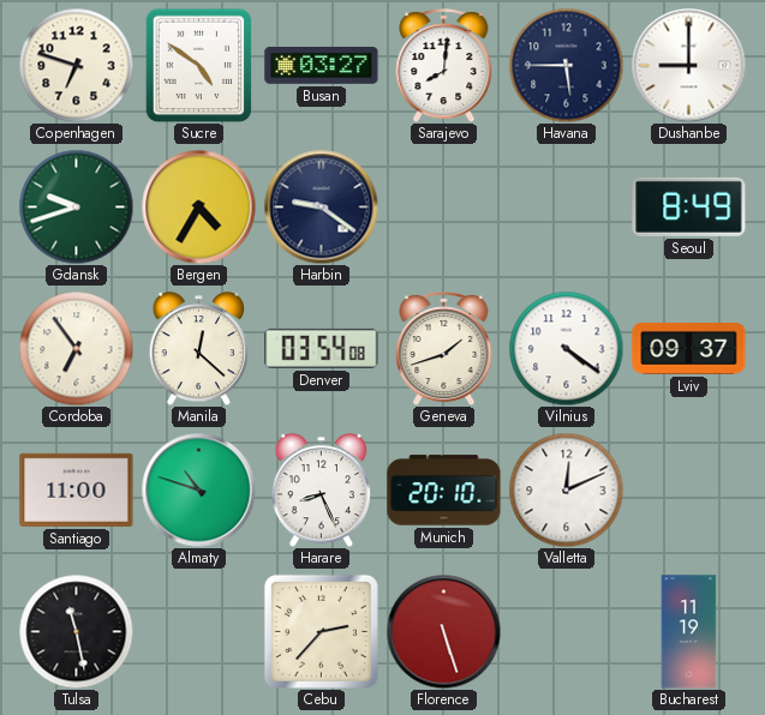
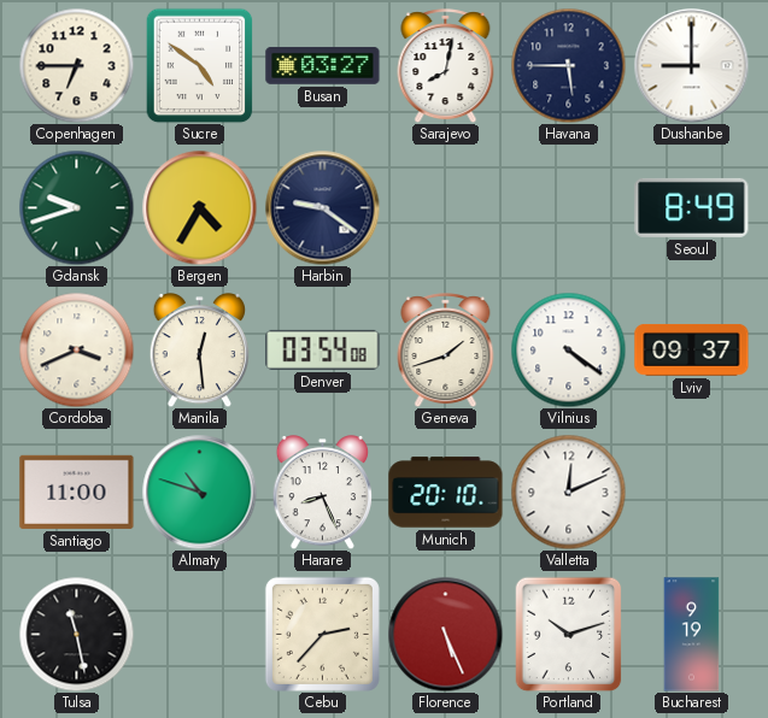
Copenhagen: 6:48 -> 6:45 (76, 65)
Sarajevo: 8:01 -> 8:02 (446, 66)
Cordoba: 6:54 -> 3:41 (76, 349)
Manila: 12:22 -> 12:29 (200, 351)
Florence: 5:27 -> 5:26 (445, 634)
Portland: none -> 10:12 (569, 634)
Bucharest: 11:19 -> 9:19 (692, 635)
